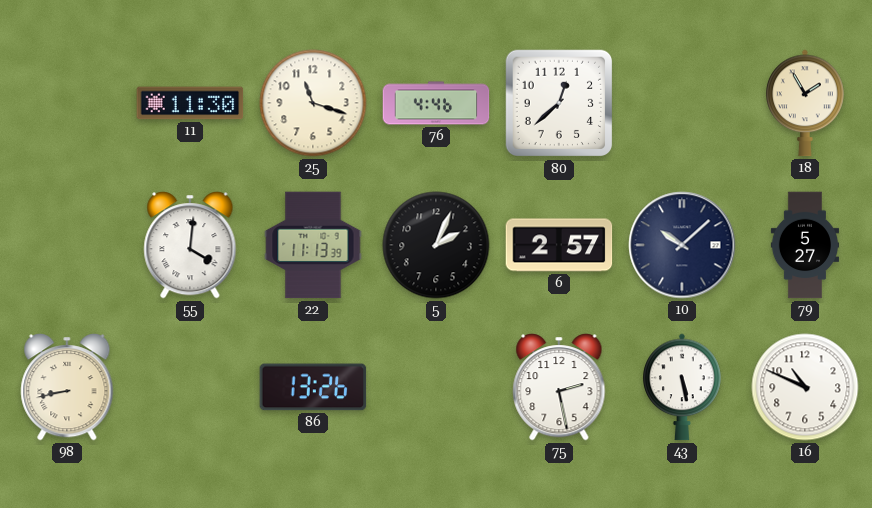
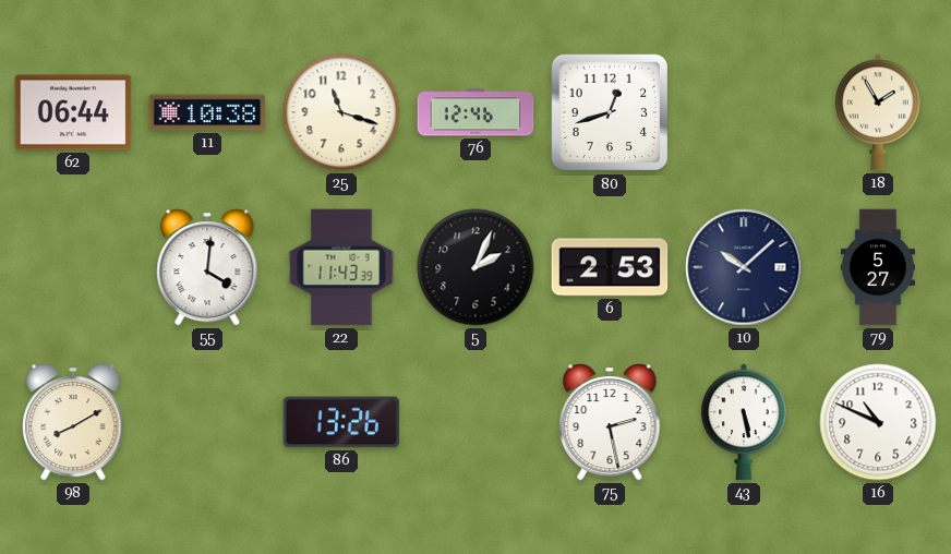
62: none -> 06:44 (73, 112)
11: 11:30 -> 10:38 (207, 112)
76: 4:46 -> 12:46 (475, 112)
80: 12:38 -> 12:42 (610, 112)
22: 11:13 -> 11:43 (341, 267)
6: 2:57 -> 2:53 (610, 267)
98: 8:43 -> 8:10 (73, 422)
